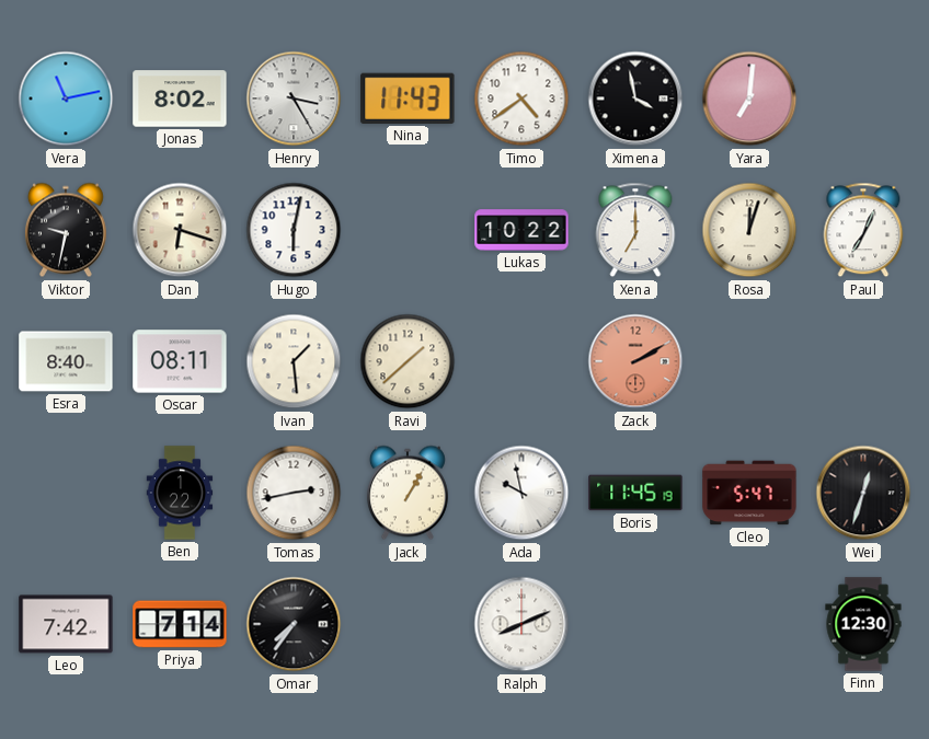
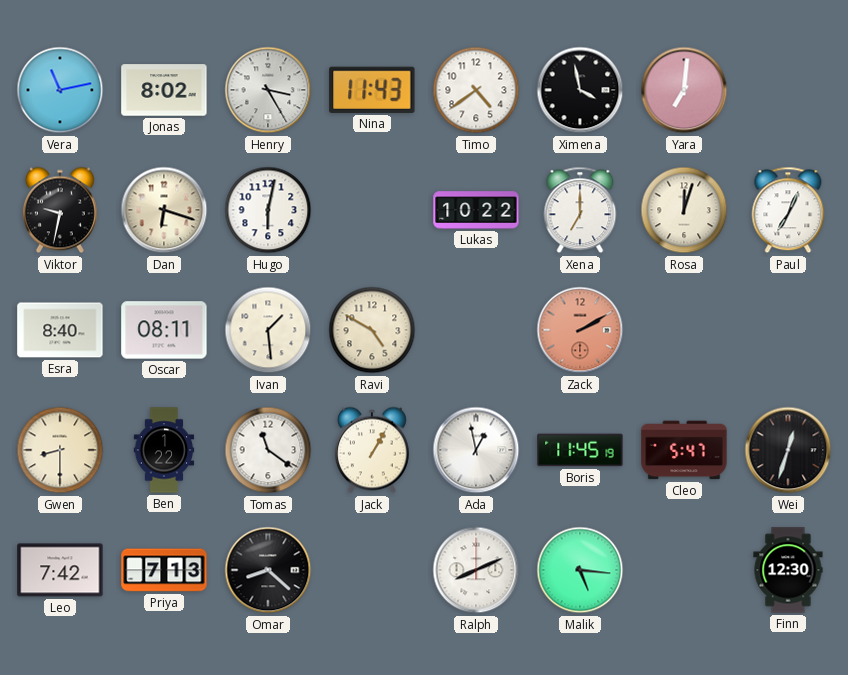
Ravi: 1:38 -> 4:50 (372, 330)
Gwen: none -> 8:30 (60, 450)
Tomas: 2:43 -> 11:21 (268, 450)
Ada: 9:58 -> 12:58 (476, 450)
Priya: 7:14 -> 7:13 (164, 570)
Omar: 7:36 -> 8:22 (268, 570)
Malik: none -> 5:16 (580, 570)
